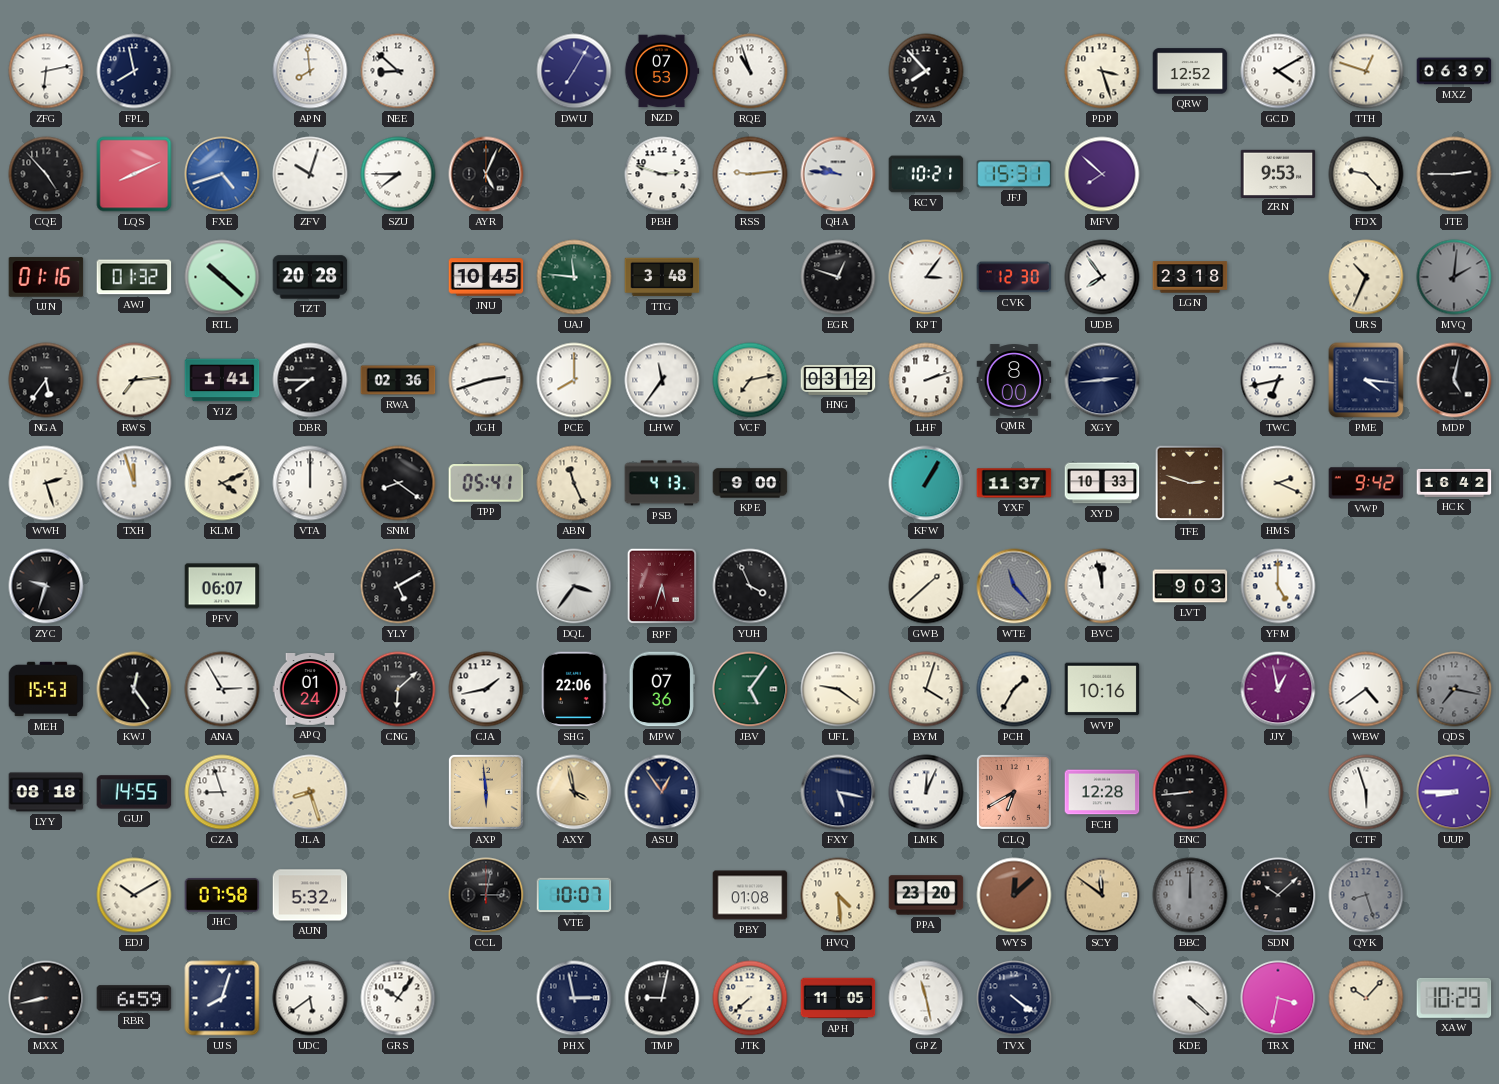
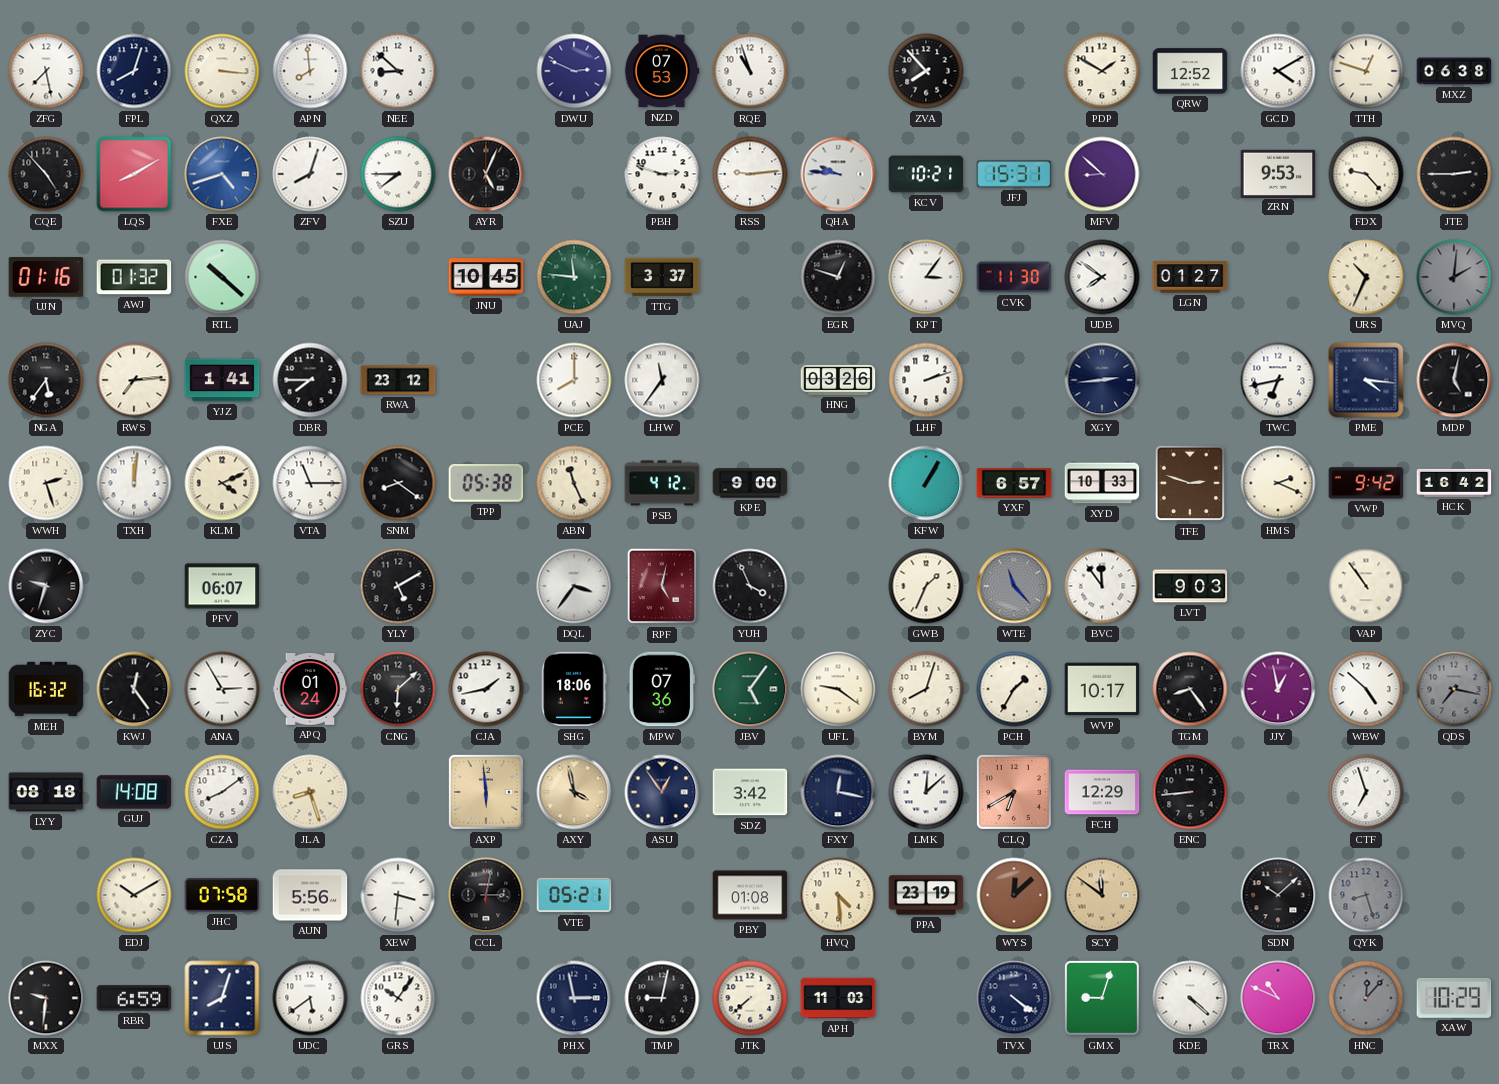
ZFG: 6:13 -> 7:28 (46, 71)
FPL: 7:58 -> 8:03 (134, 71)
QXZ: none -> 3:16 (222, 71)
DWU: 7:05 -> 2:49 (574, 71)
PDP: 3:27 -> 1:50 (1102, 71)
MXZ: 06:39 -> 06:38 (1454, 71)
LQS: 8:11 -> 8:10 (134, 174)
ZFV: 10:03 -> 8:03 (310, 174)
MFV: 7:52 -> 8:52 (1102, 174)
TZT: 20:28 -> none (310, 277)
TTG: 3:48 -> 3:37 (662, 277)
CVK: 12:30 -> 11:30 (1014, 277)
UDB: 7:54 -> 7:51 (1102, 277)
LGN: 23:18 -> 01:27 (1190, 277)
RWA: 02:36 -> 23:12 (398, 380)
JGH: 2:42 -> none (486, 380)
VCF: 7:13 -> none (750, 380)
HNG: 03:12 -> 03:26 (838, 380)
QMR: 8:00 -> none (1014, 380)
TXH: 11:57 -> 12:01 (134, 483)
VTA: 12:00 -> 11:15 (310, 483)
TPP: 05:41 -> 05:38 (486, 484)
PSB: 4:13 -> 4:12 (662, 483)
YXF: 11:37 -> 6:57 (1014, 483)
RPF: 5:33 -> 5:02 (662, 586)
GWB: 1:38 -> 1:34 (926, 586)
BVC: 11:58 -> 11:54 (1102, 586)
YFM: 5:00 -> none (1278, 586)
VAP: none -> 10:54 (1366, 586)
MEH: 15:53 -> 16:32 (46, 689)
SHG: 22:06 -> 18:06 (574, 689)
BYM: 4:03 -> 8:03 (926, 689)
WVP: 10:16 -> 10:17 (1102, 689)
TGM: none -> 8:24 (1190, 689)
WBW: 4:39 -> 4:52 (1366, 689)
GUJ: 14:55 -> 14:08 (134, 792)
CZA: 8:57 -> 8:09 (222, 792)
SDZ: none -> 3:42 (750, 792)
FXY: 5:17 -> 12:17 (838, 792)
LMK: 12:04 -> 12:08 (926, 792)
FCH: 12:28 -> 12:29 (1102, 792)
CTF: 5:57 -> 6:57 (1366, 792)
UUP: 8:45 -> none (1454, 792)
AUN: 5:32 -> 5:56 (310, 895)
XEW: none -> 3:31 (398, 895)
VTE: 10:07 -> 05:21 (574, 895)
PPA: 23:20 -> 23:19 (926, 895)
BBC: 12:00 -> none (1190, 895)
MXX: 8:43 -> 9:31 (46, 998)
APH: 11:05 -> 11:03 (838, 998)
GPZ: 11:28 -> none (926, 998)
GMX: none -> 9:03 (1102, 998)
TRX: 3:32 -> 10:49 (1278, 998)
HNC: 10:07 -> 12:07 (1366, 998)
HNC dial: cream -> grey (1366, 998)
